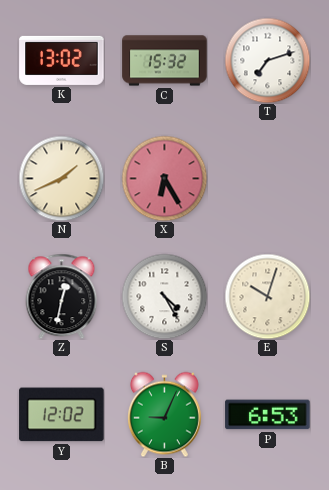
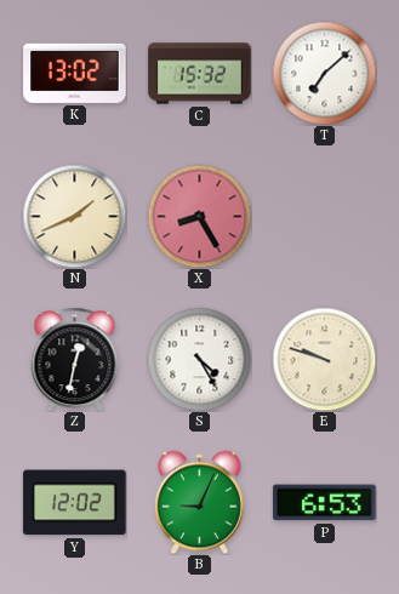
T: 7:12 -> 7:08 (324, 73)
X: 6:25 -> 8:25 (199, 216)
E: 10:03 -> 9:48 (324, 359)
